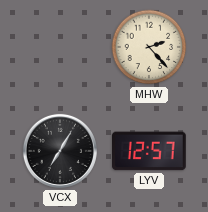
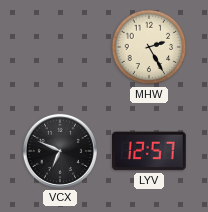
MHW: 2:23 -> 2:25 (149, 47)
VCX: 7:05 -> 6:49 (60, 151)
